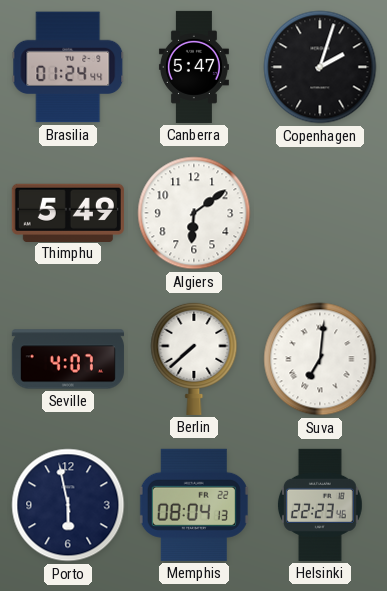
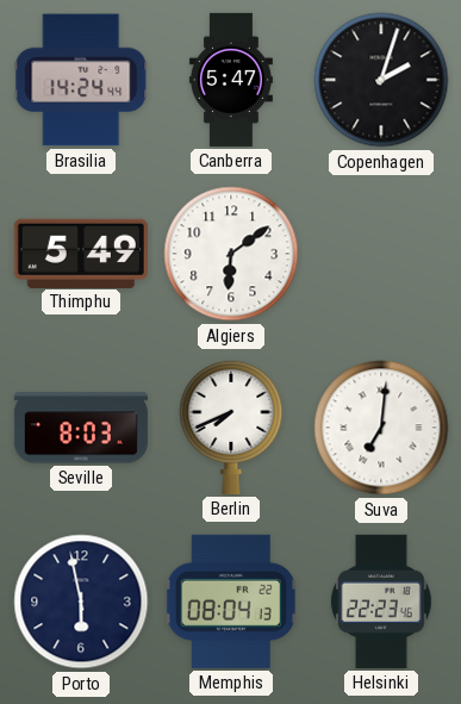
Brasilia: 01:24 -> 14:24 (81, 80)
Seville: 4:07 -> 8:03 (81, 428)
Berlin: 7:38 -> 7:41 (231, 426)
